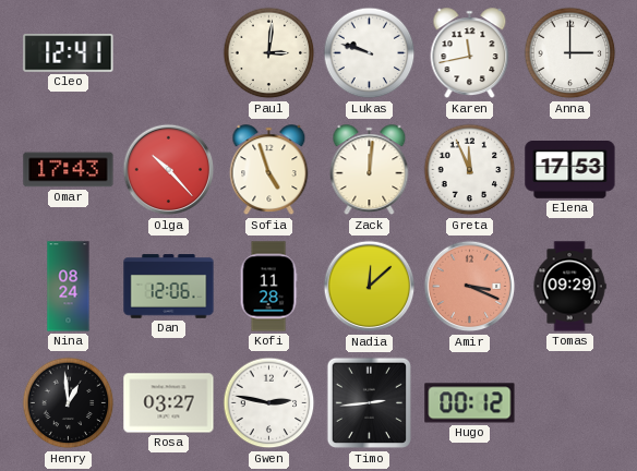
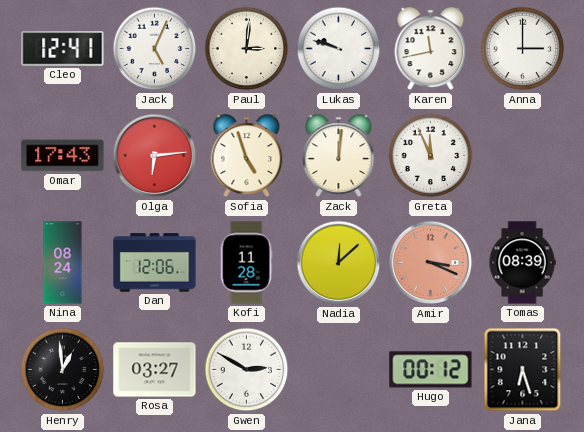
Jack: none -> 5:04 (155, 49)
Olga: 10:23 -> 6:14 (155, 156)
Elena: 17:53 -> none (570, 170)
Tomas: 09:29 -> 08:39 (522, 263)
Gwen: 2:47 -> 2:50 (247, 370)
Timo: 2:44 -> none (369, 403)
Jana: none -> 6:27 (523, 370)
